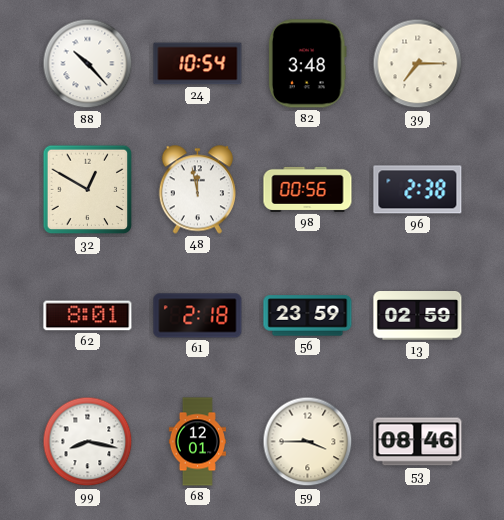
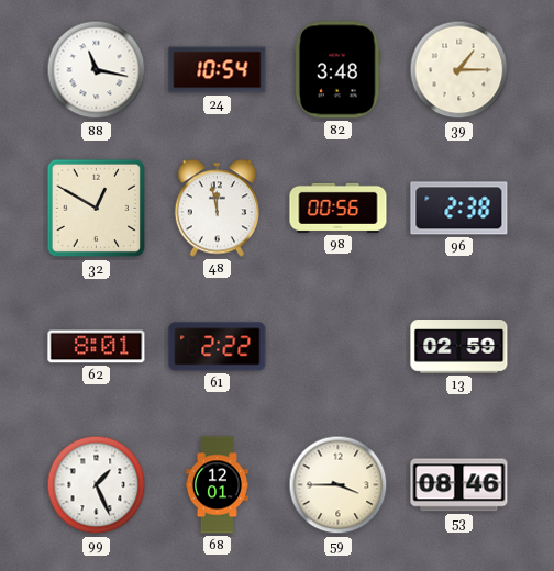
88: 10:23 -> 11:17 (97, 70)
39: 7:15 -> 1:15 (459, 70)
61: 2:18 -> 2:22 (218, 347)
56: 23:59 -> none (308, 316)
99: 8:17 -> 1:26 (97, 485)
